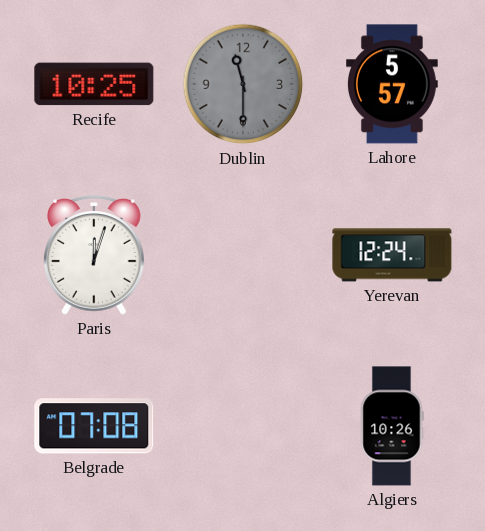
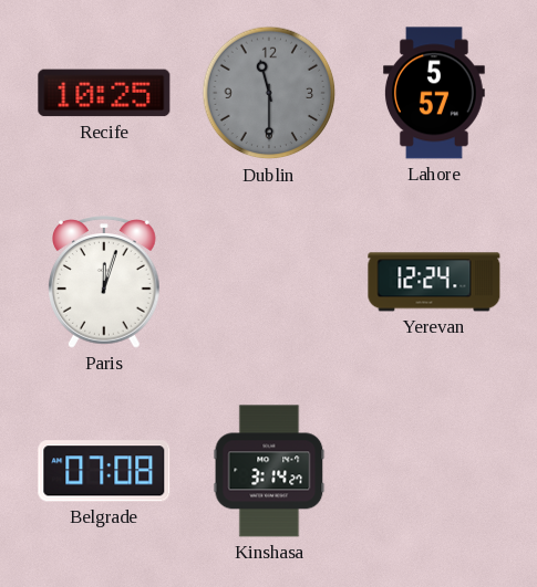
Kinshasa: none -> 3:14 (269, 471)
Algiers: 10:26 -> none (392, 426)
